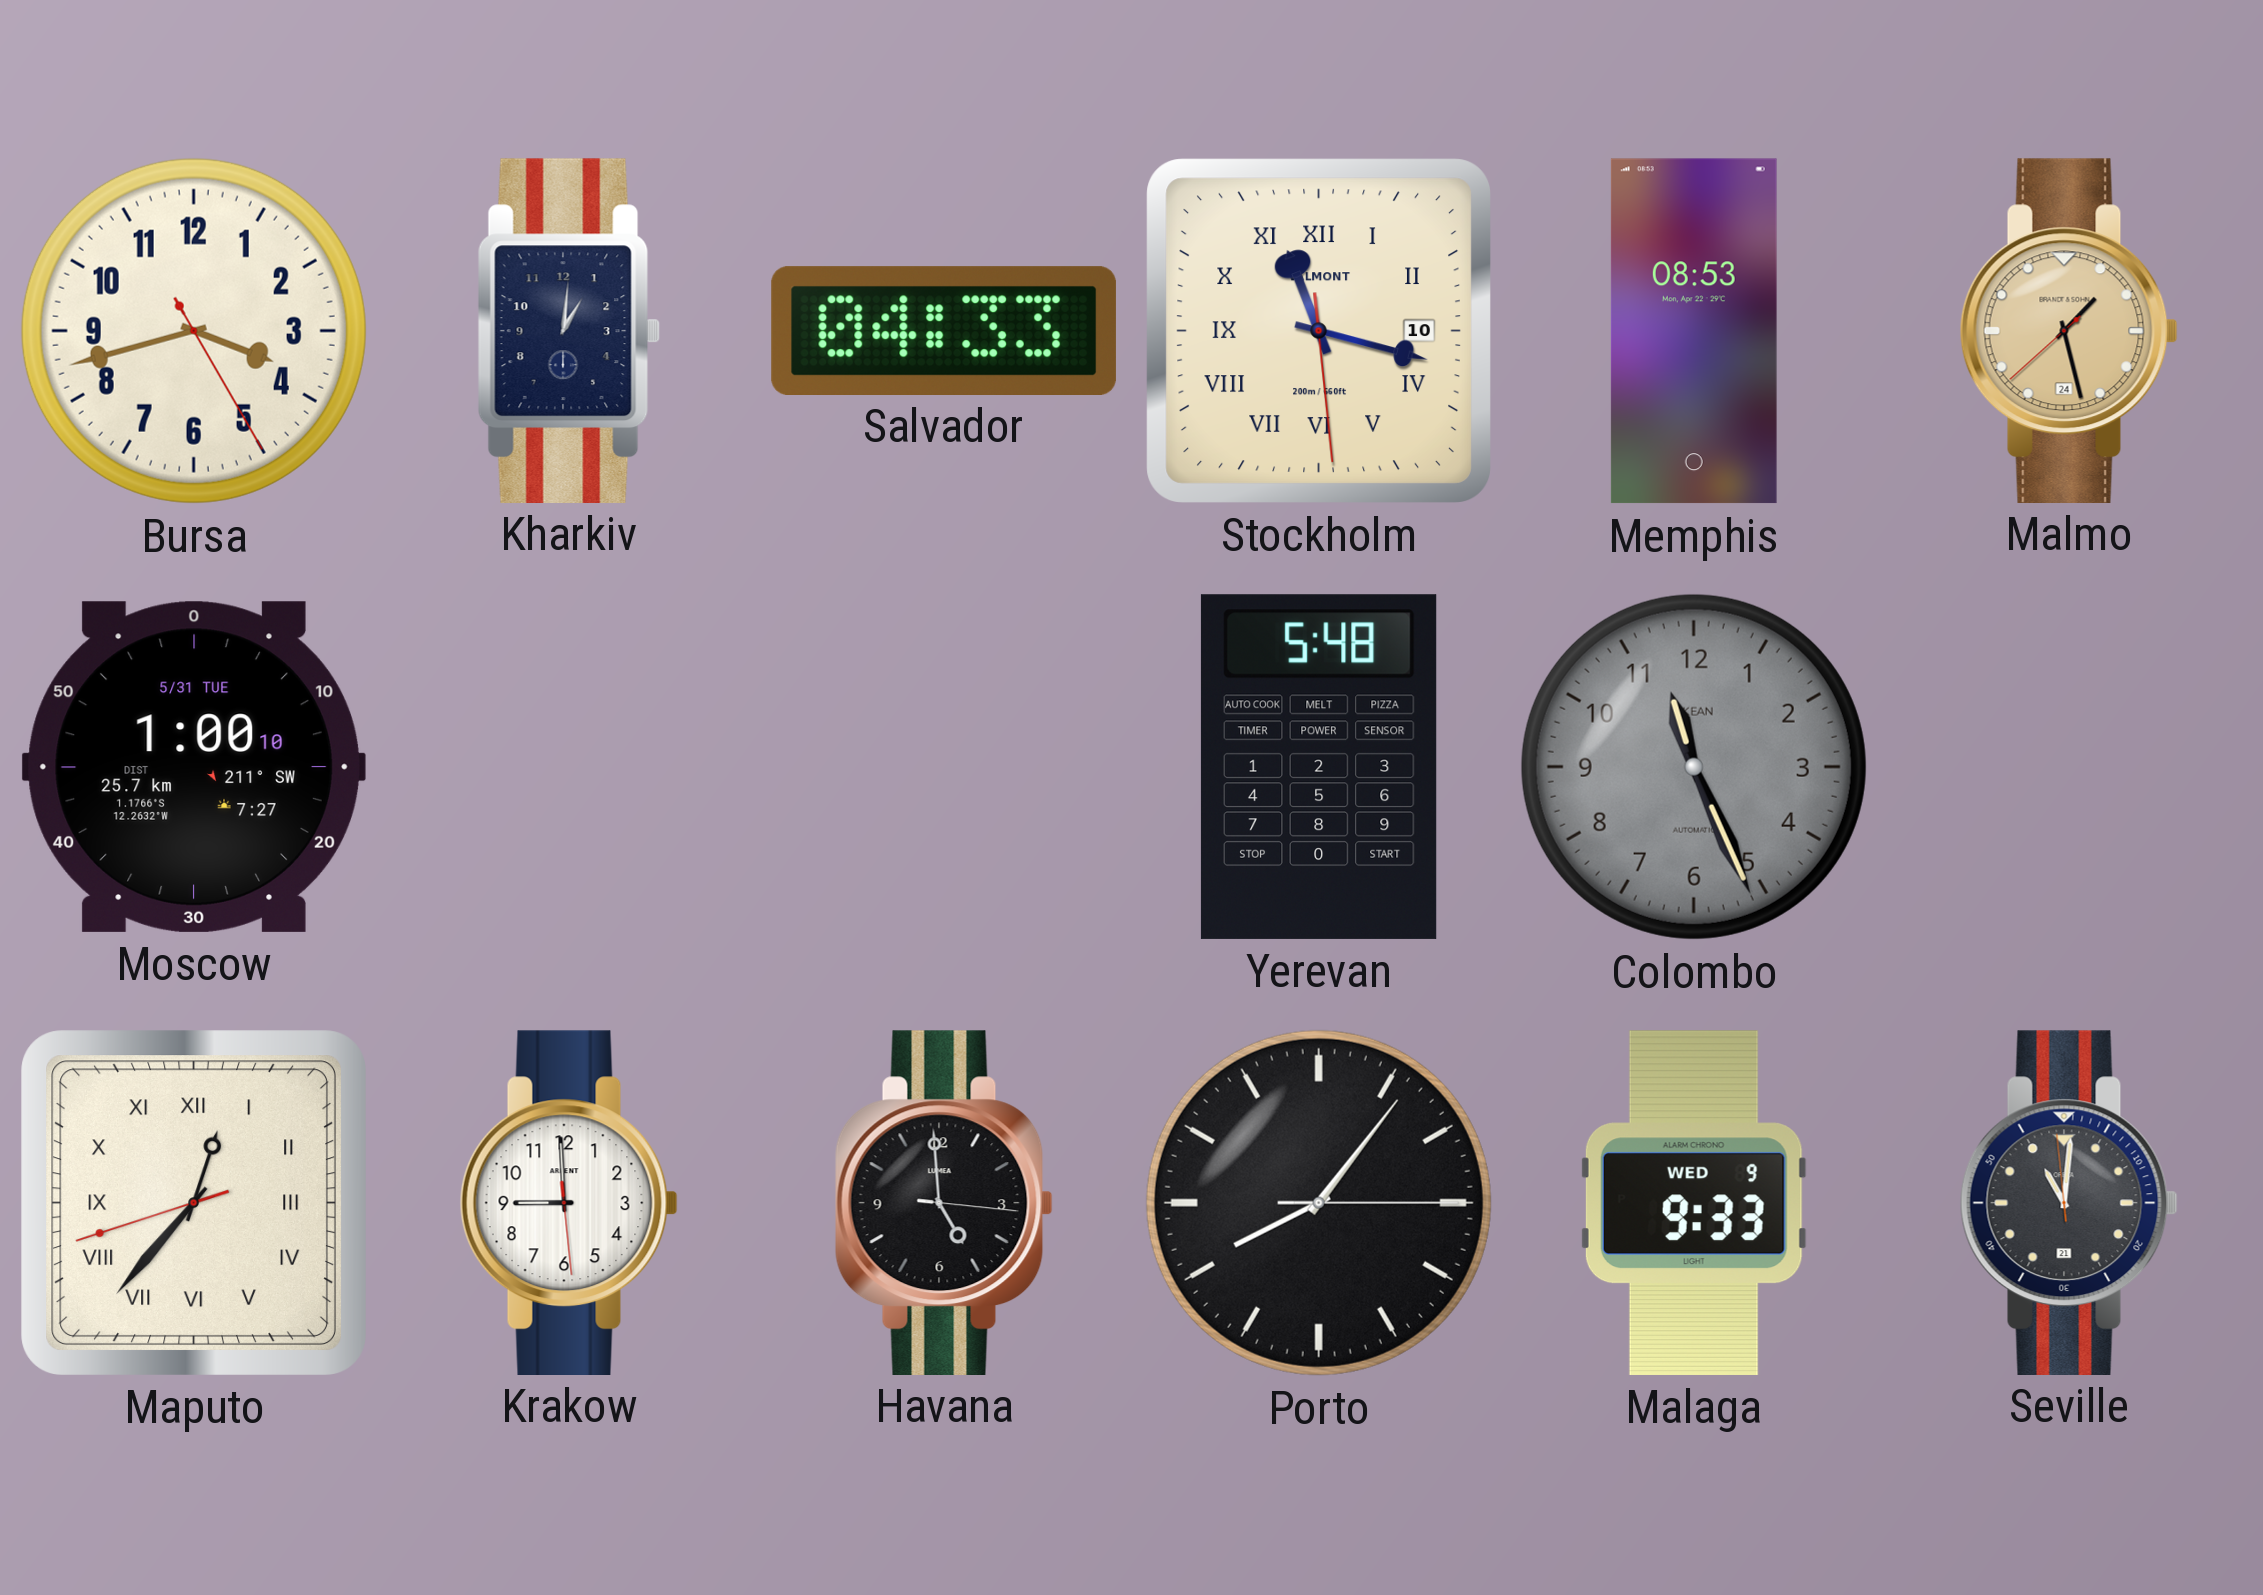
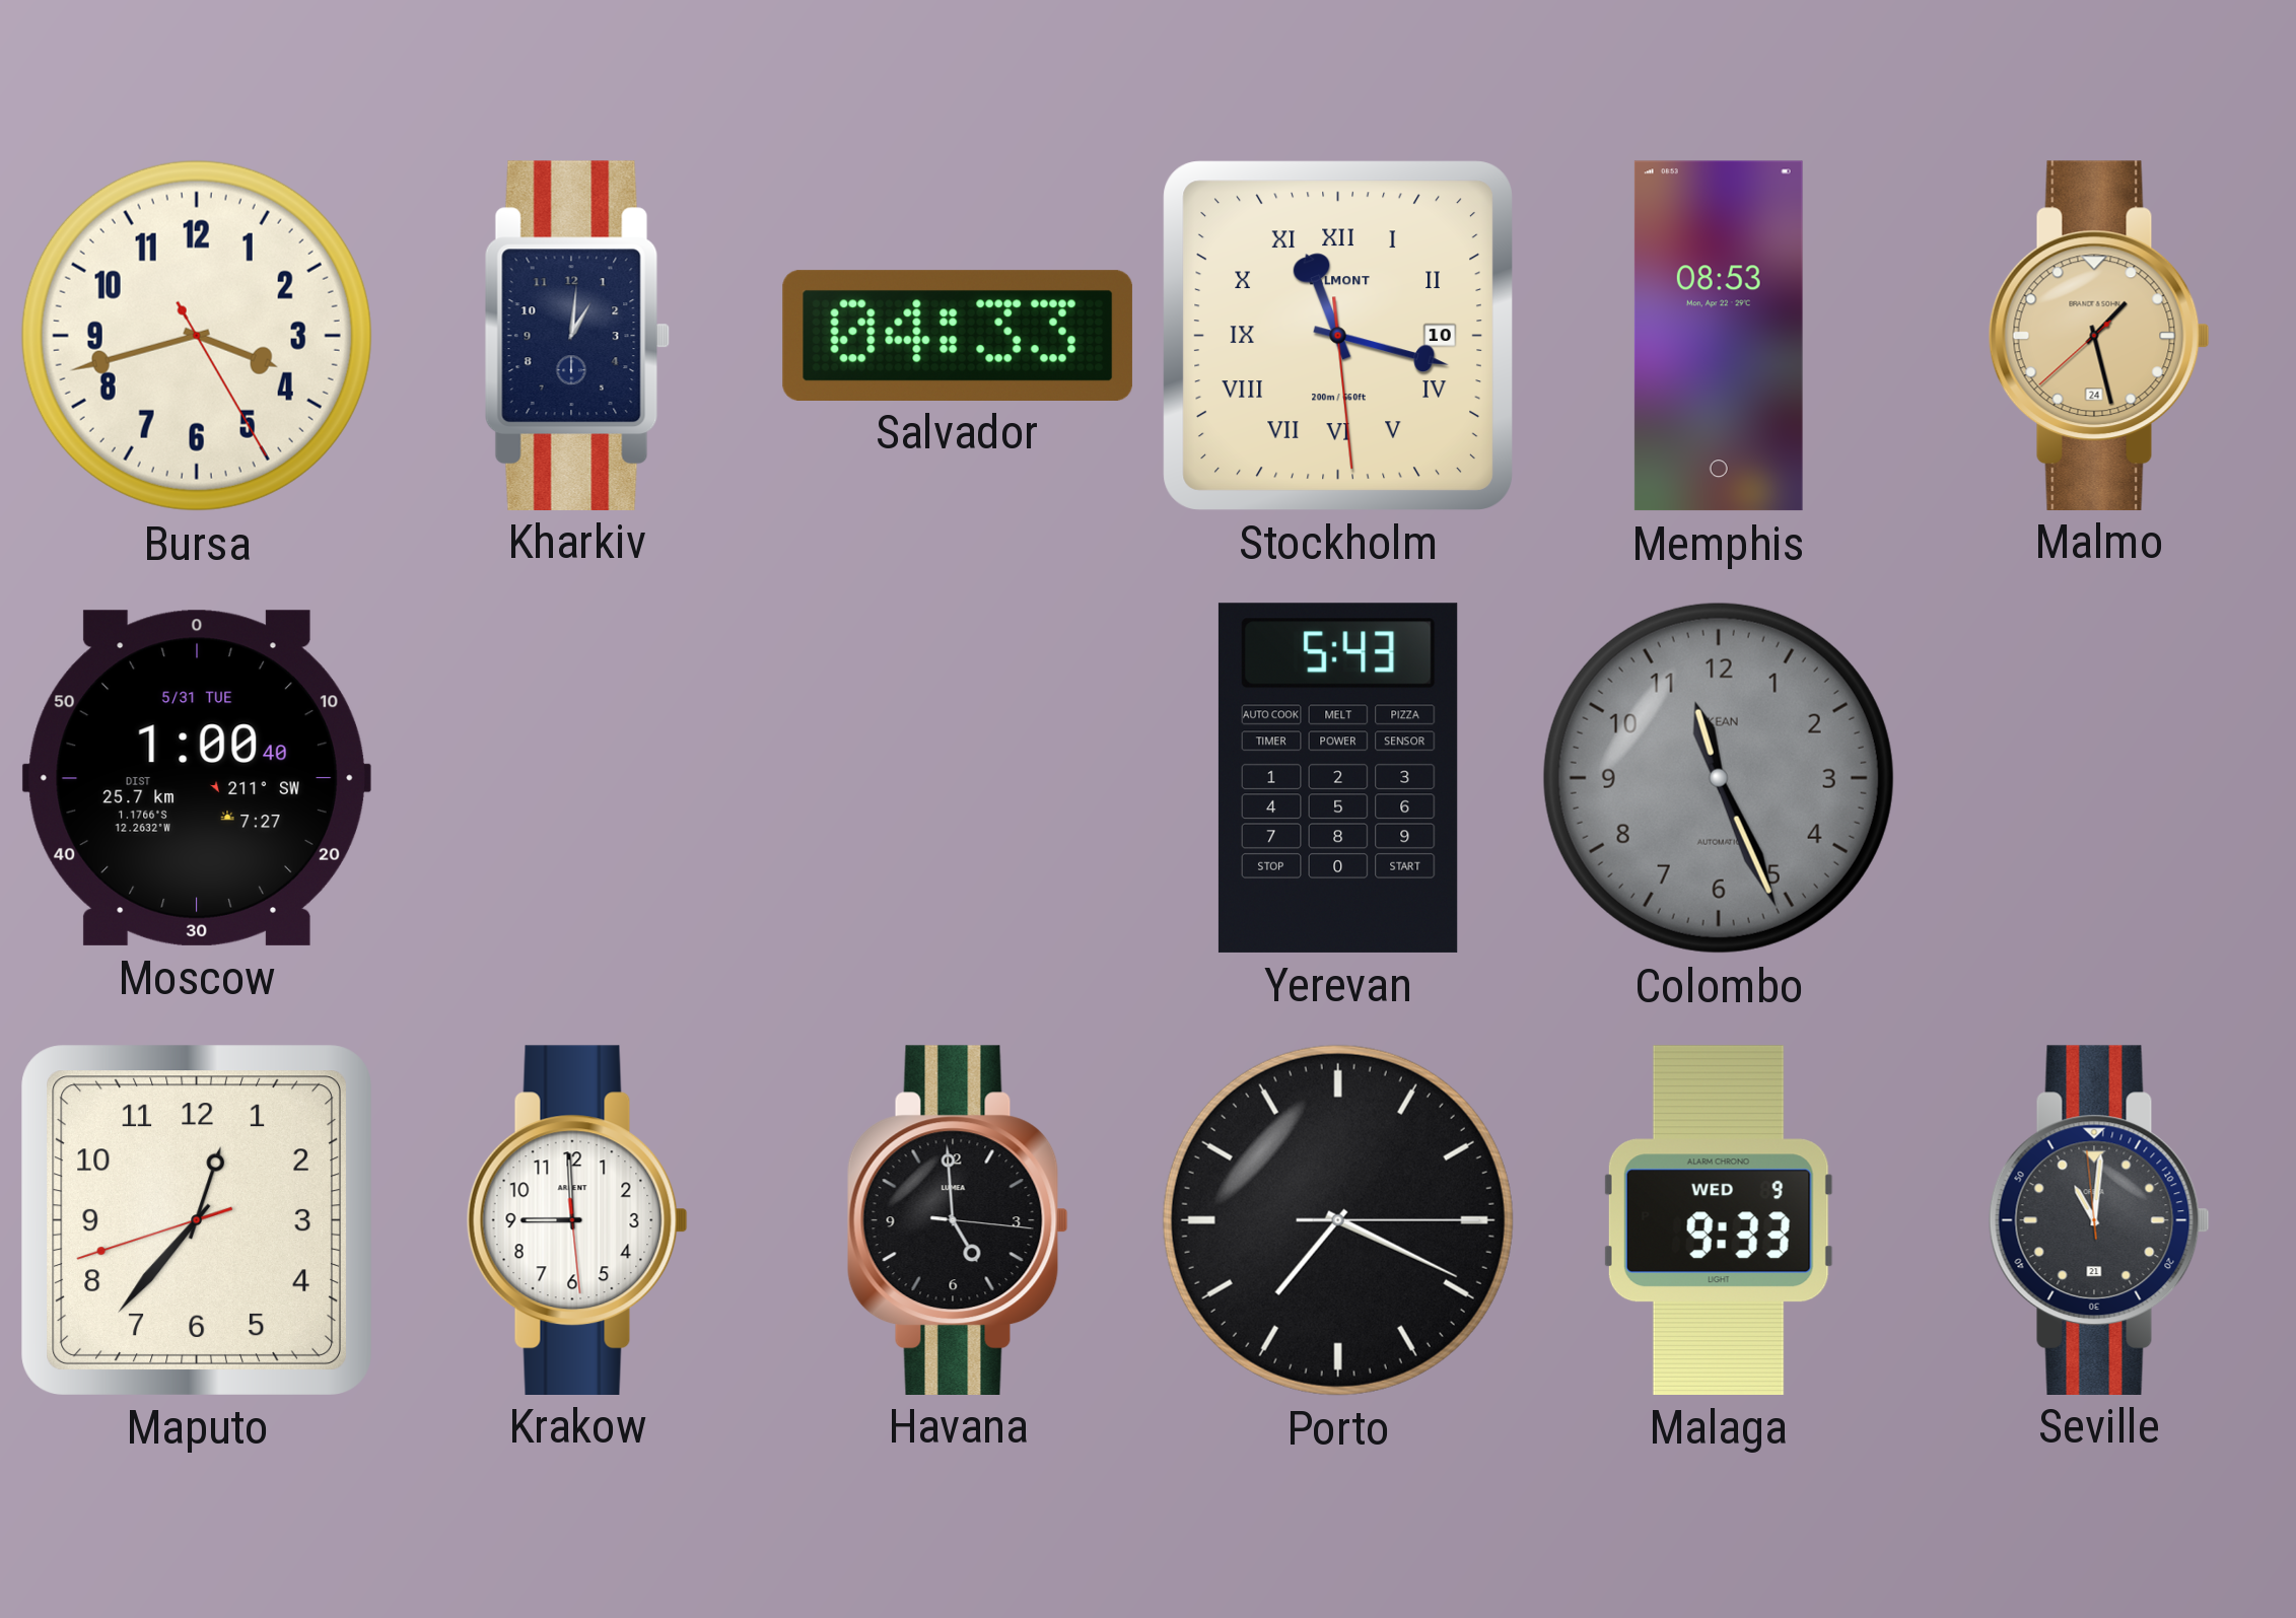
Moscow: 1:00:10 -> 1:00:40 (197, 778)
Yerevan: 5:48 -> 5:43 (1338, 778)
Maputo numerals: Roman -> Arabic (197, 1220)
Porto: 8:06 -> 7:19 (1338, 1220)
